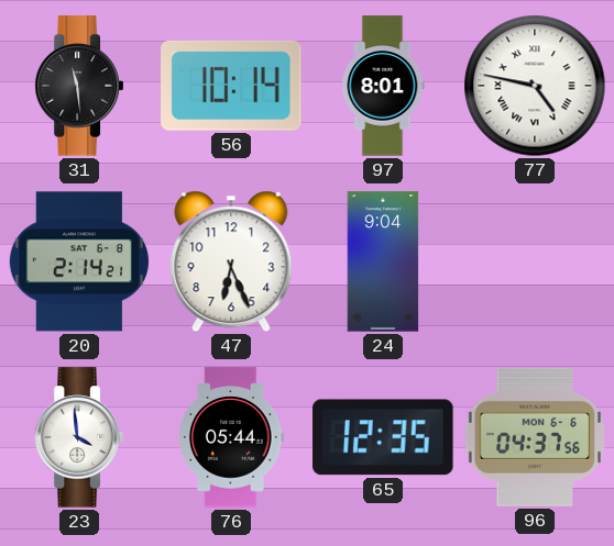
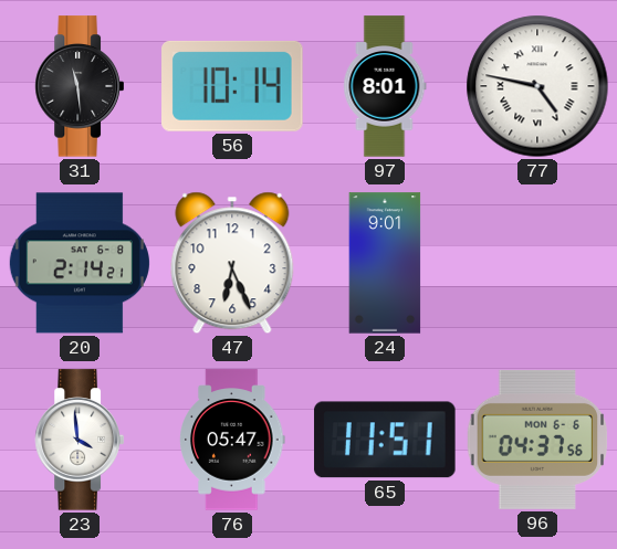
24: 9:04 -> 9:01 (385, 263)
76: 05:44 -> 05:47 (232, 440)
65: 12:35 -> 11:51 (385, 440)
